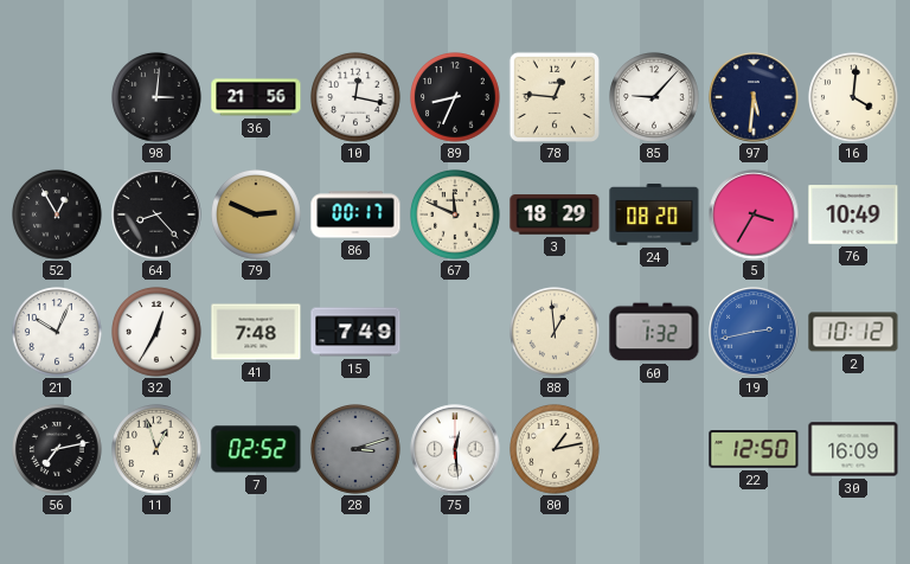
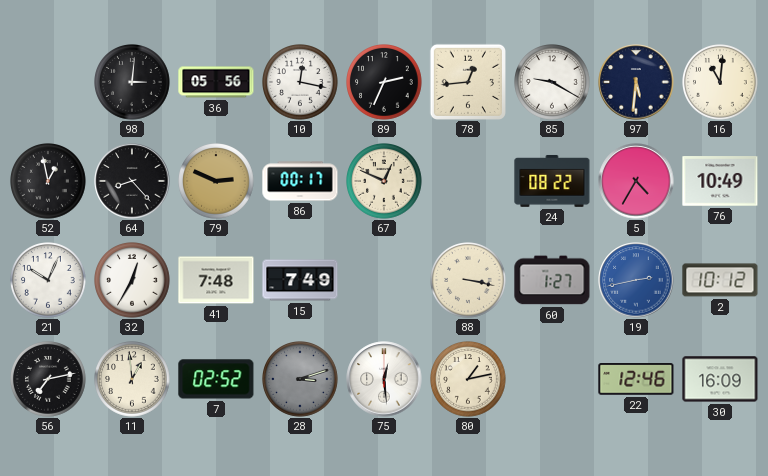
36: 21:56 -> 05:56 (216, 82)
89: 8:34 -> 2:34 (385, 83)
78: 12:46 -> 12:44 (468, 82)
85: 9:07 -> 9:20 (553, 83)
16: 4:01 -> 11:01 (721, 83)
52: 12:55 -> 12:58 (49, 182)
67: 11:49 -> 12:49 (385, 182)
3: 18:29 -> none (555, 214)
24: 08:20 -> 08:22 (552, 181)
5: 3:35 -> 4:35 (636, 181)
88: 12:59 -> 3:17 (469, 281)
60: 1:32 -> 1:27 (552, 280)
11: 12:57 -> 12:59 (133, 380)
22: 12:50 -> 12:46 (636, 380)
